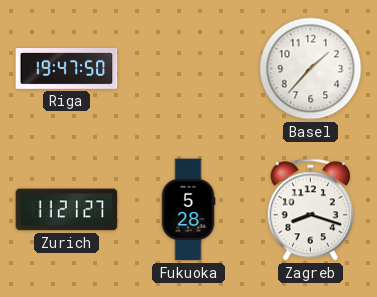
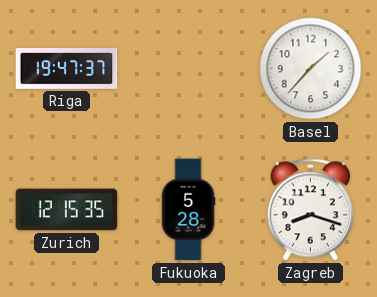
Riga: 19:47:50 -> 19:47:37 (67, 69)
Zurich: 11:21 -> 12:15 (67, 210)
